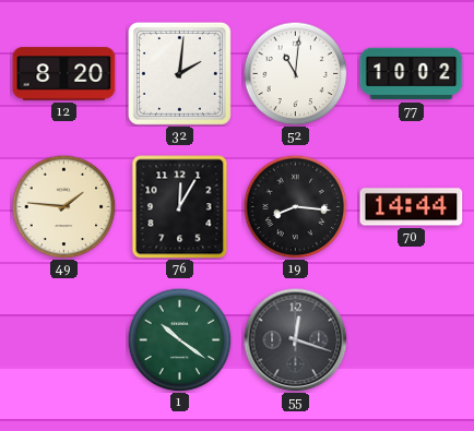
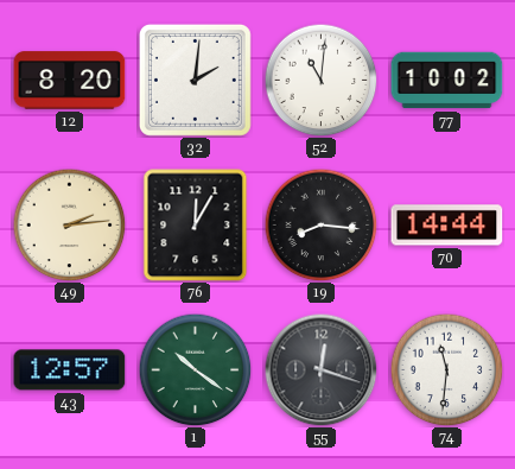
49: 1:46 -> 2:14 (69, 224)
43: none -> 12:57 (70, 370)
74: none -> 11:31 (446, 369)
